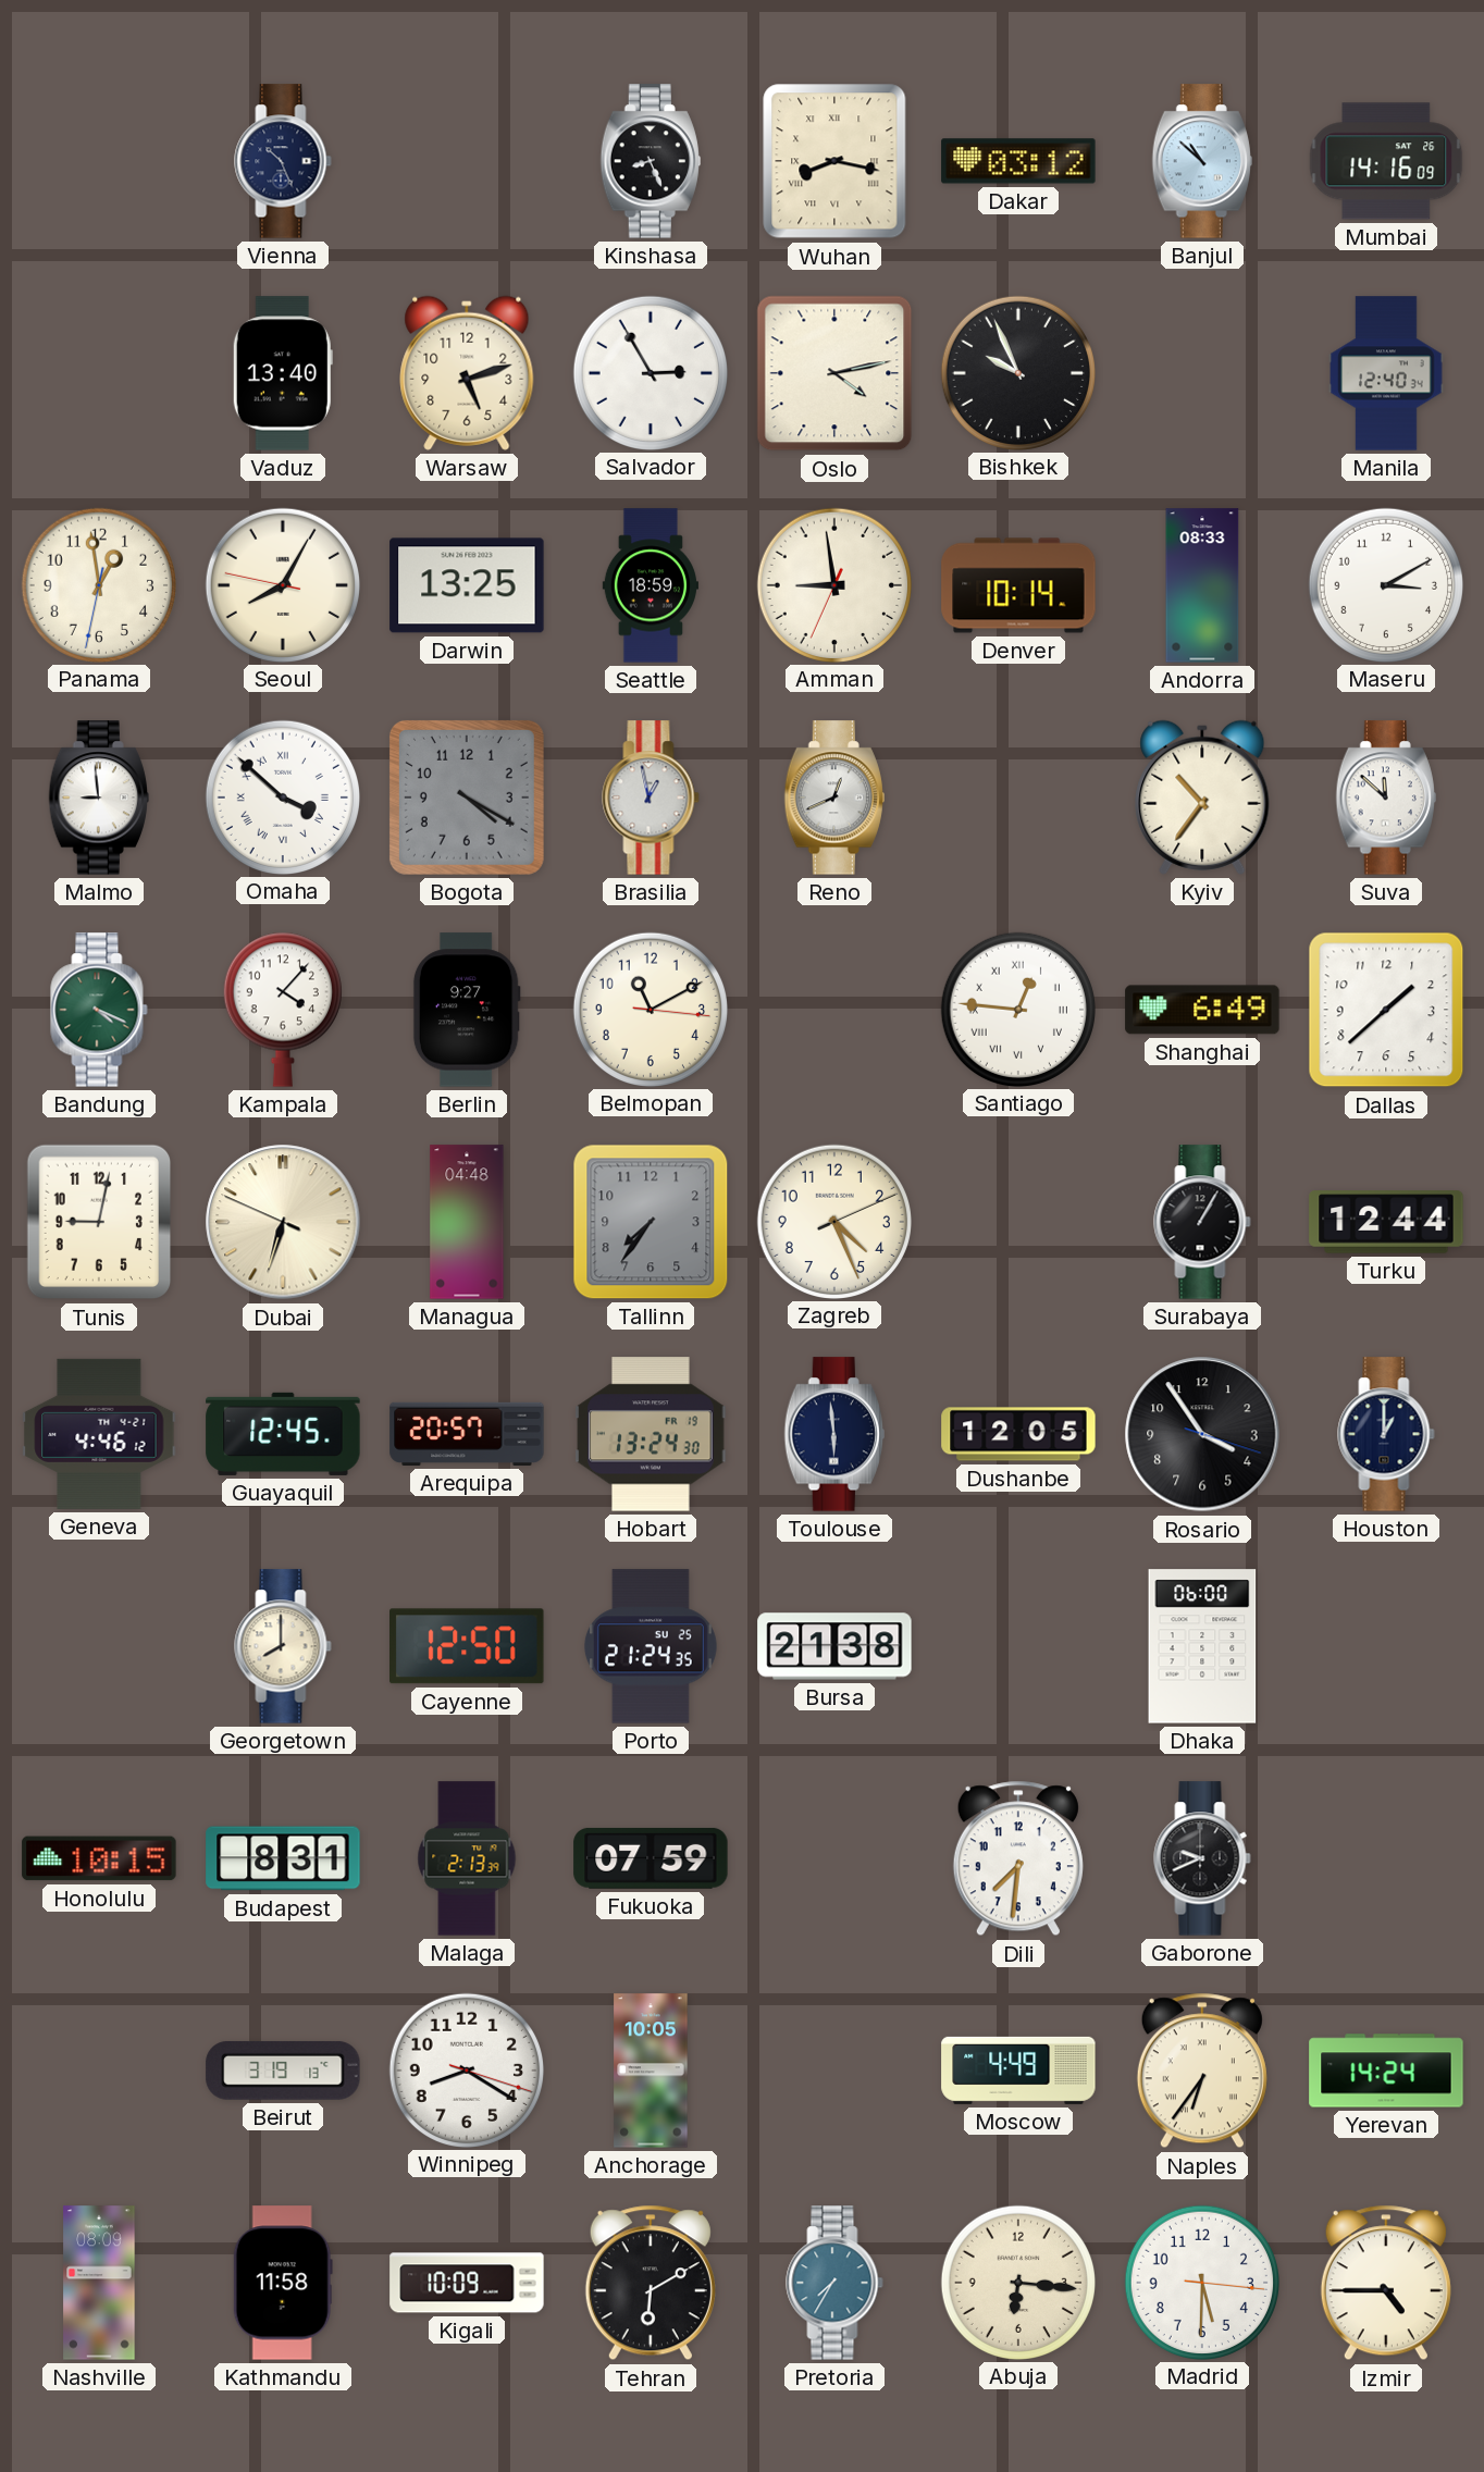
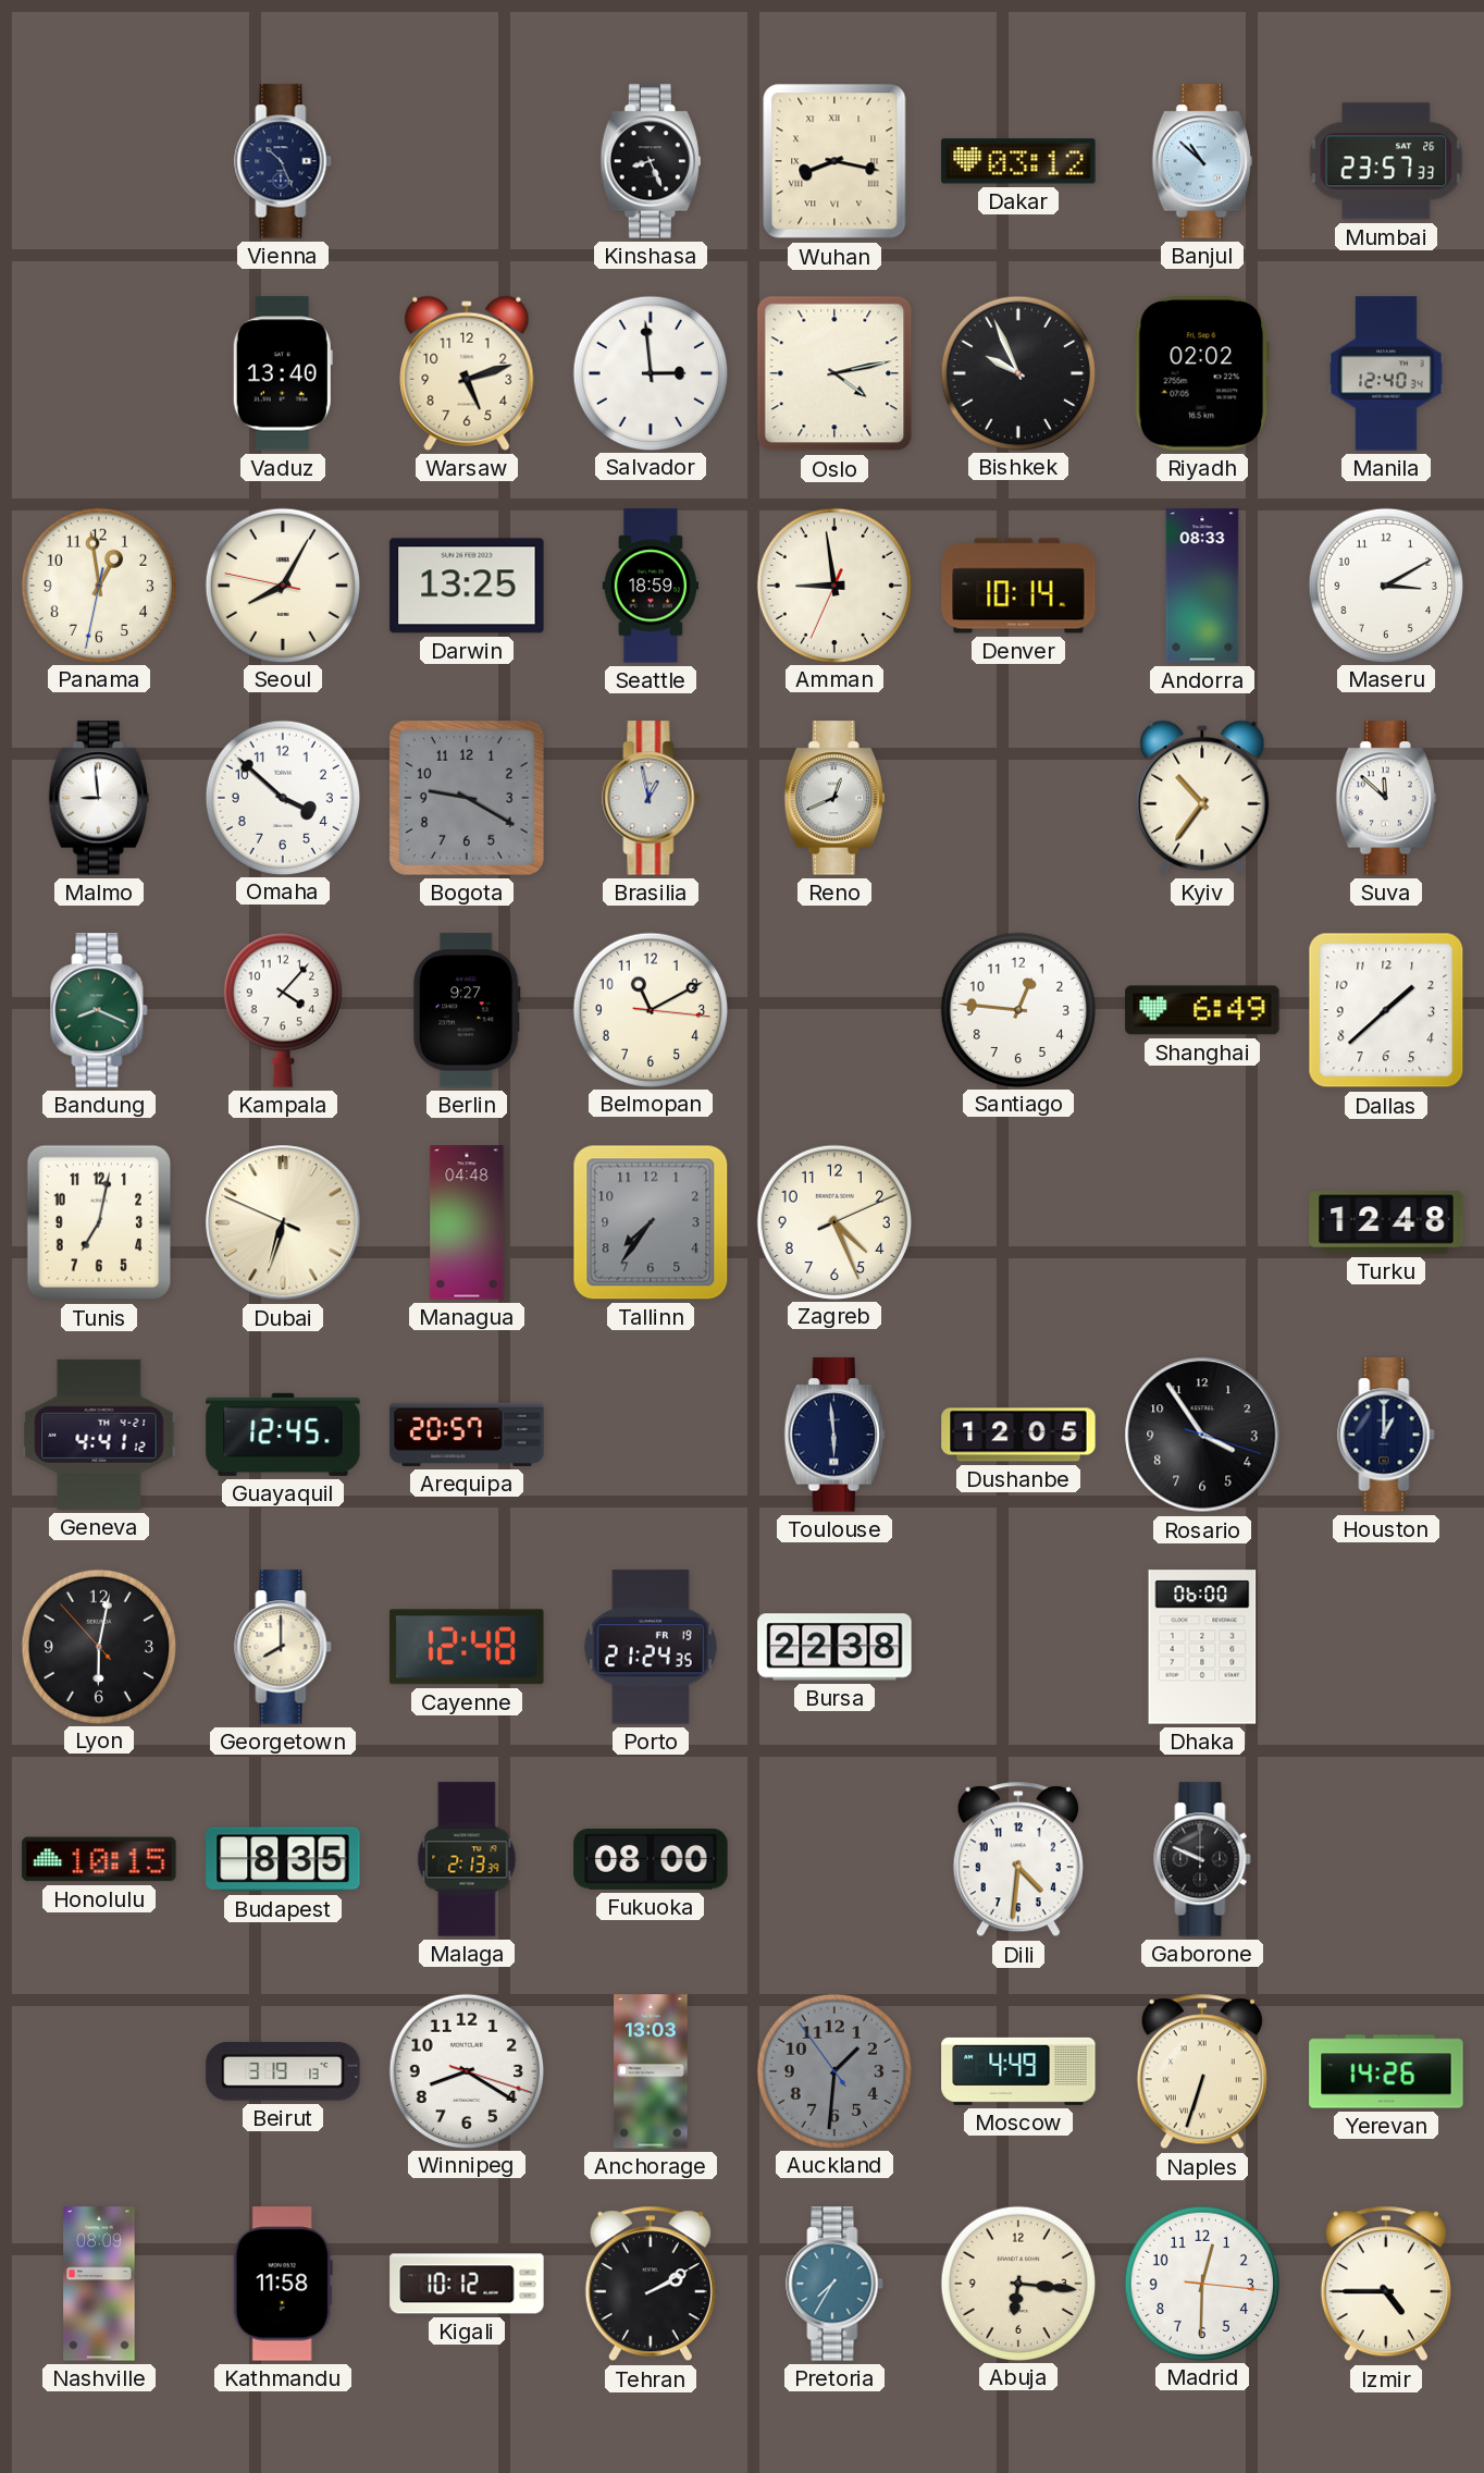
Mumbai: 14:16 -> 23:57 (1386, 161)
Salvador: 2:55 -> 2:59 (650, 372)
Riyadh: none -> 02:02 (1202, 373)
Omaha numerals: Roman -> Arabic (282, 797)
Bogota: 4:20 -> 9:20 (467, 798)
Bandung: 4:19 -> 8:19 (99, 1010)
Santiago numerals: Roman -> Arabic (1017, 1009)
Tunis: 9:02 -> 7:02 (99, 1222)
Surabaya: 1:05 -> none (1202, 1222)
Turku: 12:44 -> 12:48 (1386, 1222)
Geneva: 4:46 -> 4:41 (99, 1435)
Hobart: 13:24 -> none (651, 1434)
Lyon: none -> 6:01 (98, 1646)
Cayenne: 12:50 -> 12:48 (468, 1647)
Porto date: SU 25 -> FR 19 (651, 1647)
Bursa: 21:38 -> 22:38 (834, 1647)
Budapest: 8:31 -> 8:35 (283, 1859)
Fukuoka: 07:59 -> 08:00 (651, 1859)
Dili: 7:31 -> 4:31 (1018, 1859)
Gaborone: 9:41 -> 9:49 (1202, 1859)
Anchorage: 10:05 -> 13:03 (651, 2071)
Auckland: none -> 1:30 (833, 2070)
Naples: 6:36 -> 6:33 (1202, 2071)
Yerevan: 14:24 -> 14:26 (1386, 2071)
Kigali: 10:09 -> 10:12 (467, 2284)
Tehran: 6:10 -> 2:10 (651, 2284)
Madrid: 5:30 -> 12:30 (1201, 2283)
